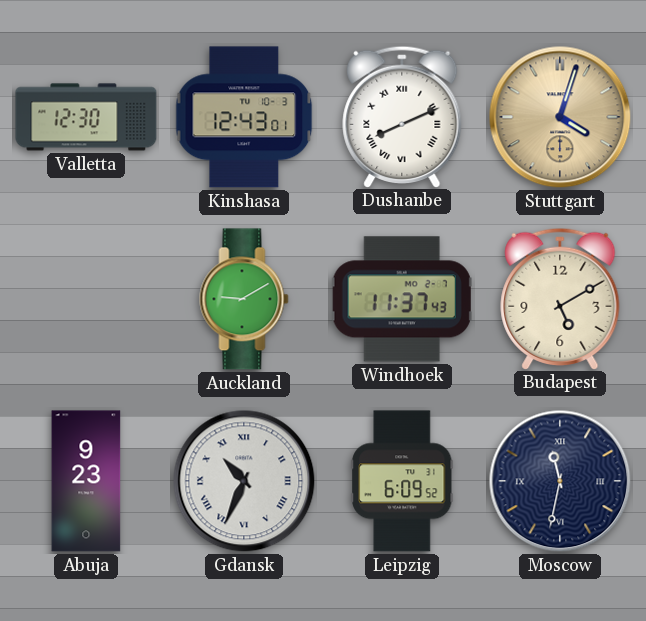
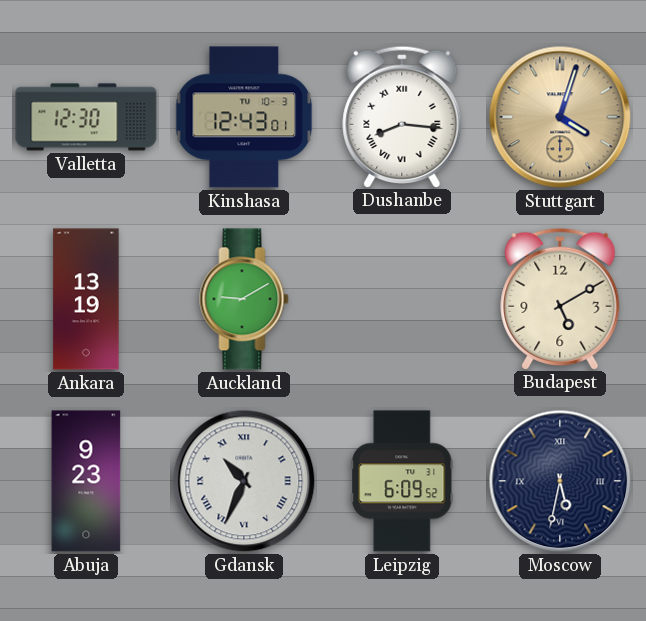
Dushanbe: 8:11 -> 8:16 (402, 116)
Ankara: none -> 13:19 (86, 299)
Windhoek: 11:37 -> none (402, 299)
Moscow: 11:32 -> 5:32 (560, 481)
